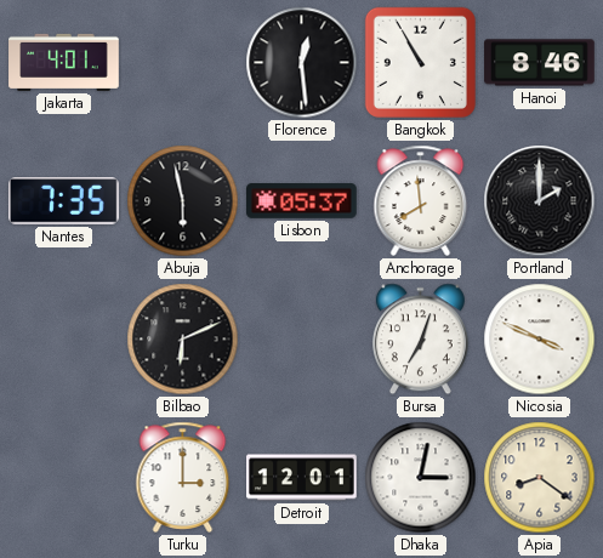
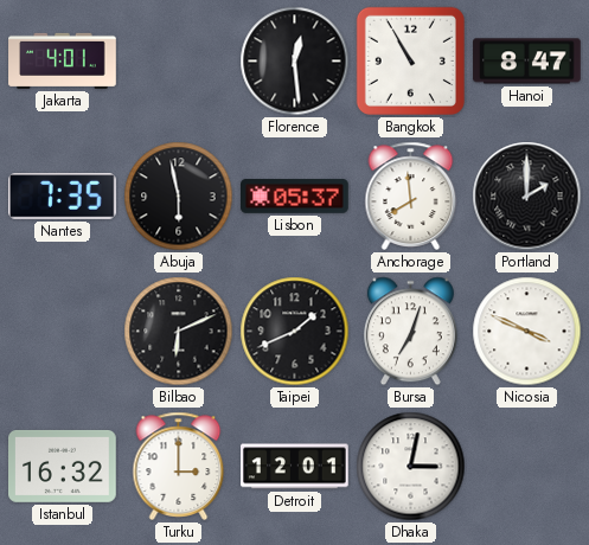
Hanoi: 8:46 -> 8:47 (527, 62)
Taipei: none -> 1:41 (295, 332)
Istanbul: none -> 16:32 (63, 466)
Apia: 8:21 -> none (540, 478)
